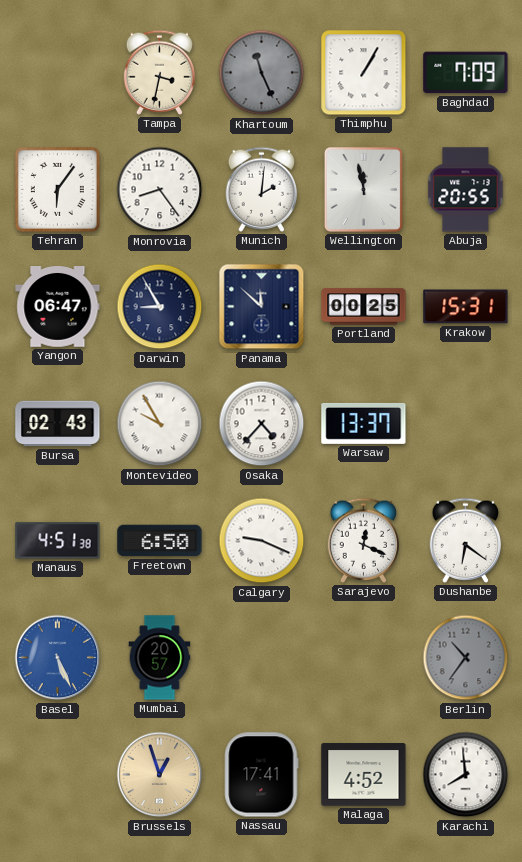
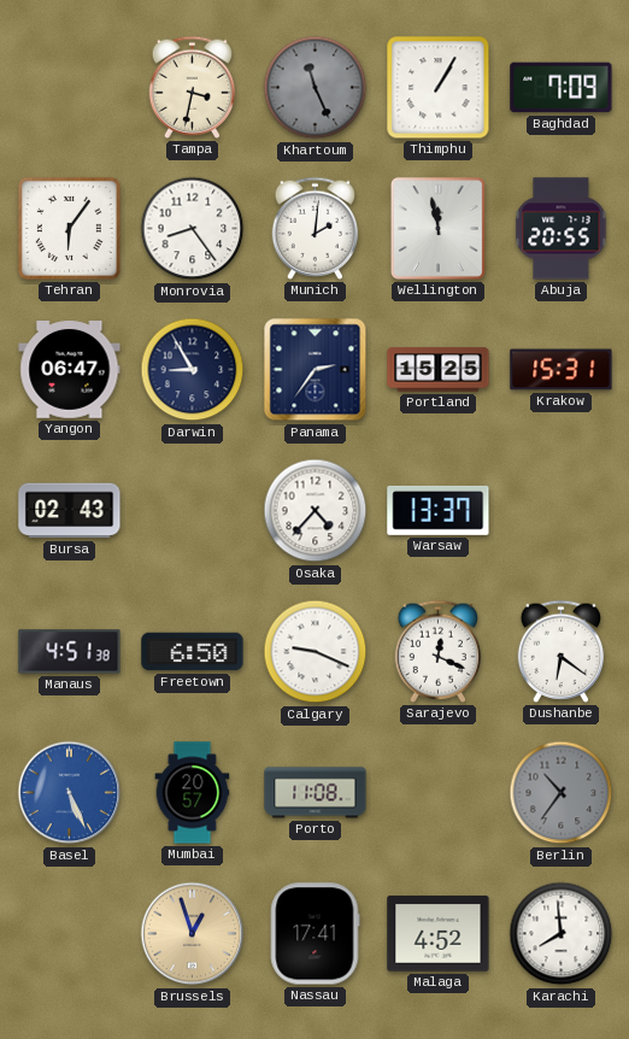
Panama: 11:52 -> 2:36 (316, 370)
Portland: 00:25 -> 15:25 (439, 370)
Montevideo: 9:55 -> none (160, 424)
Porto: none -> 11:08 (316, 793)
